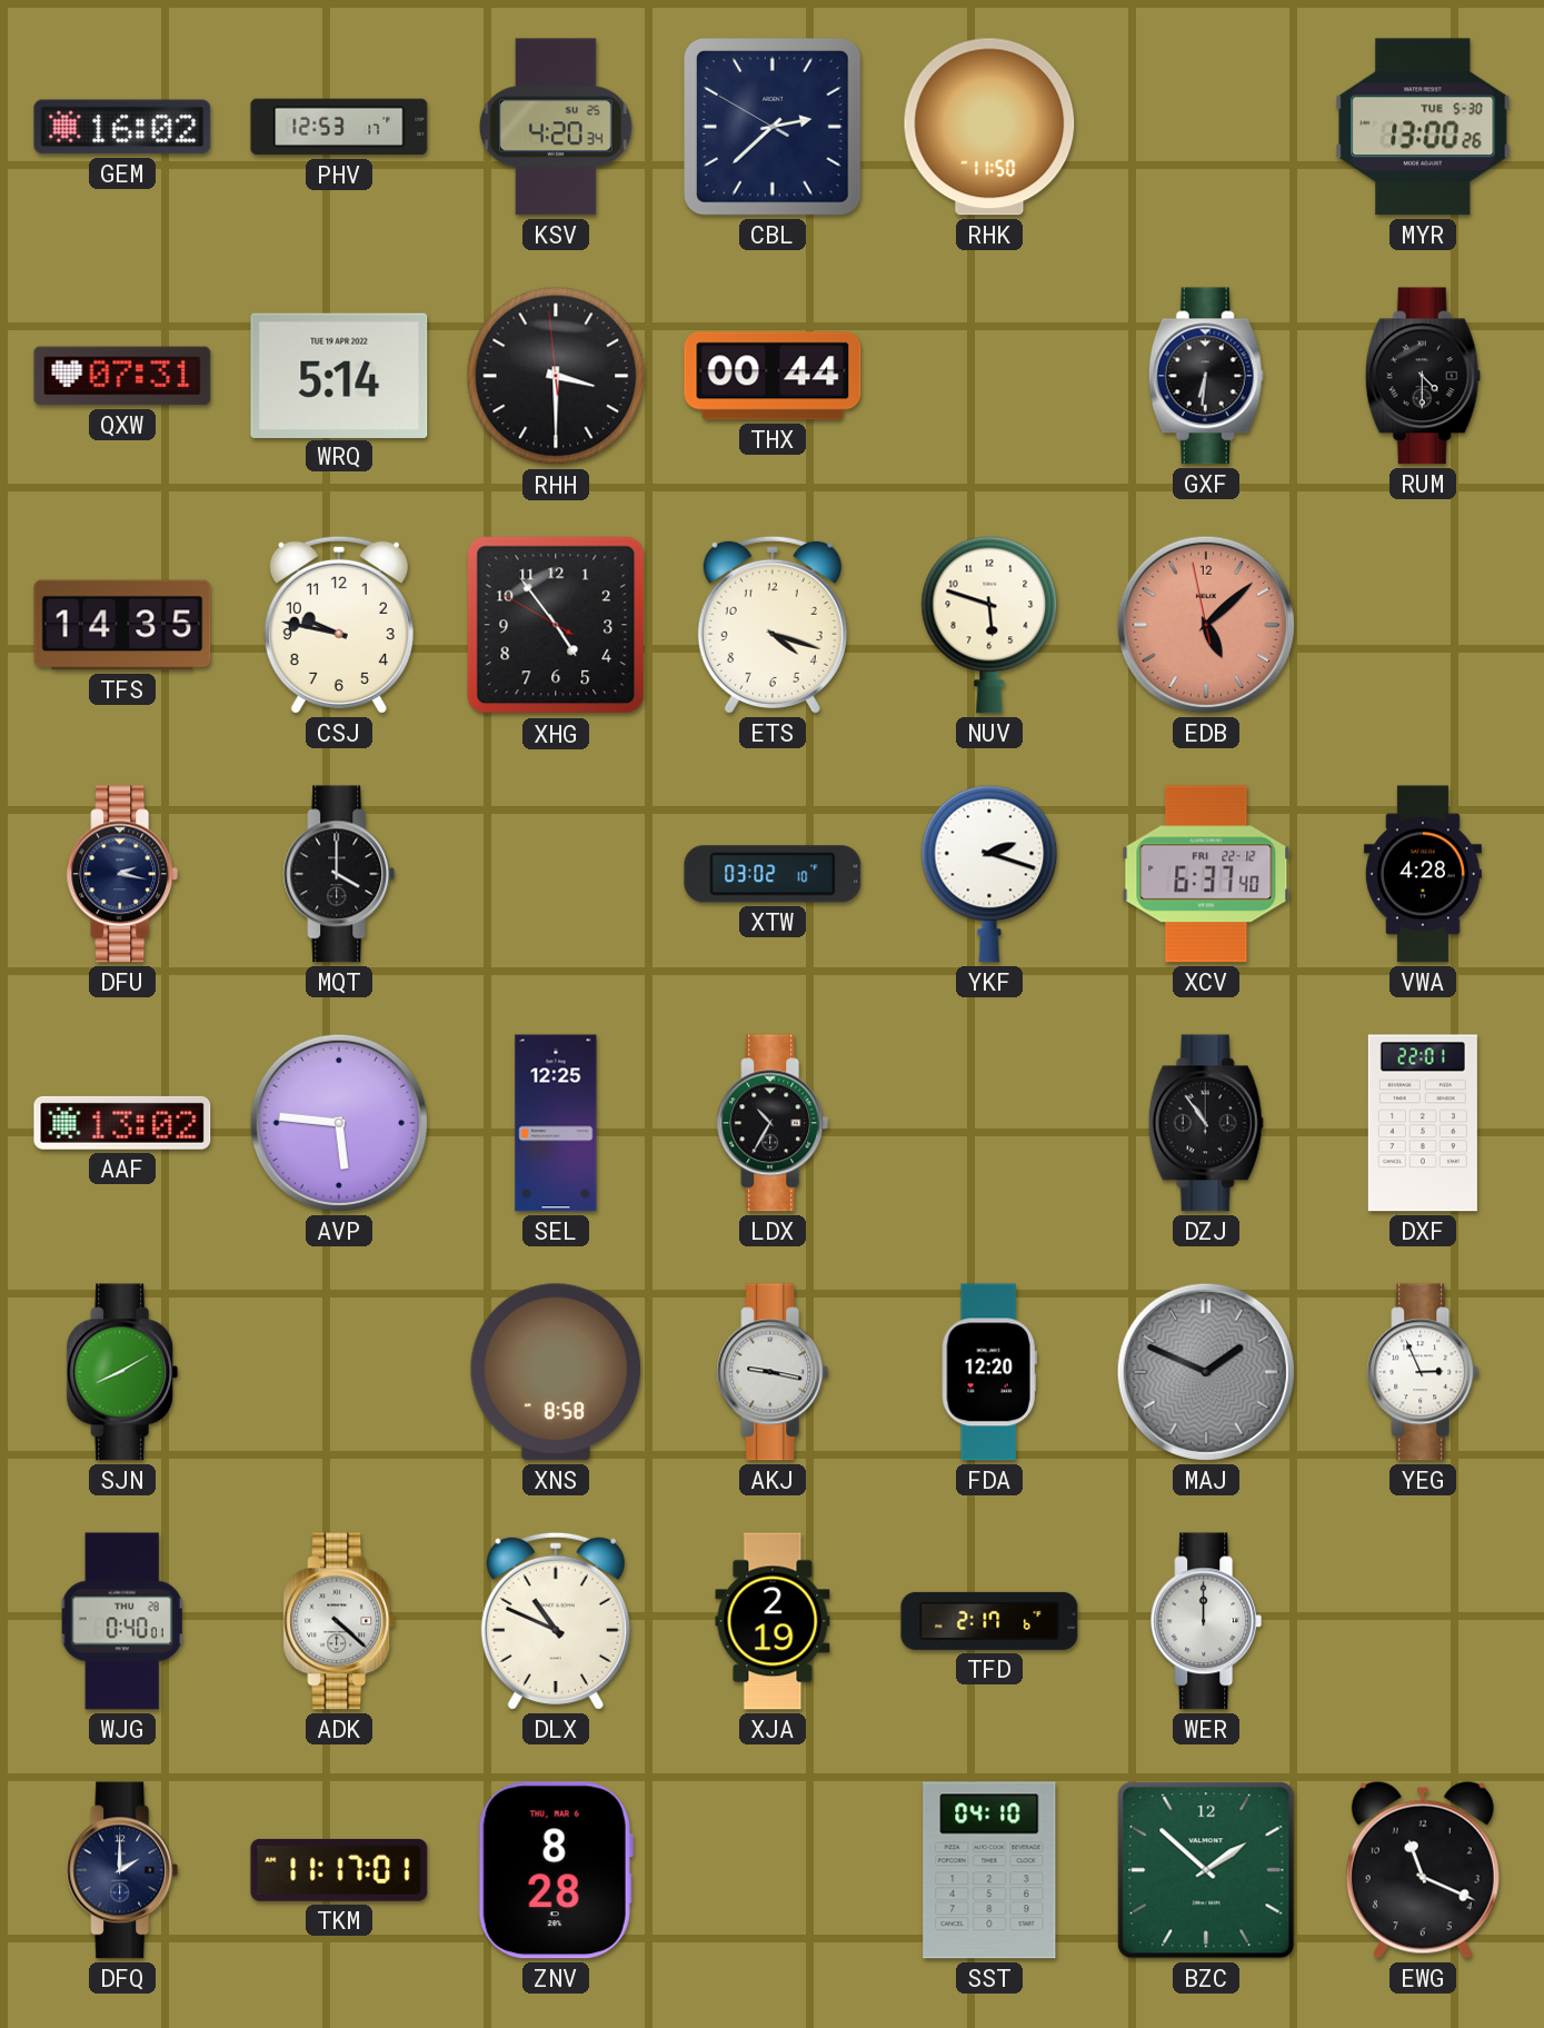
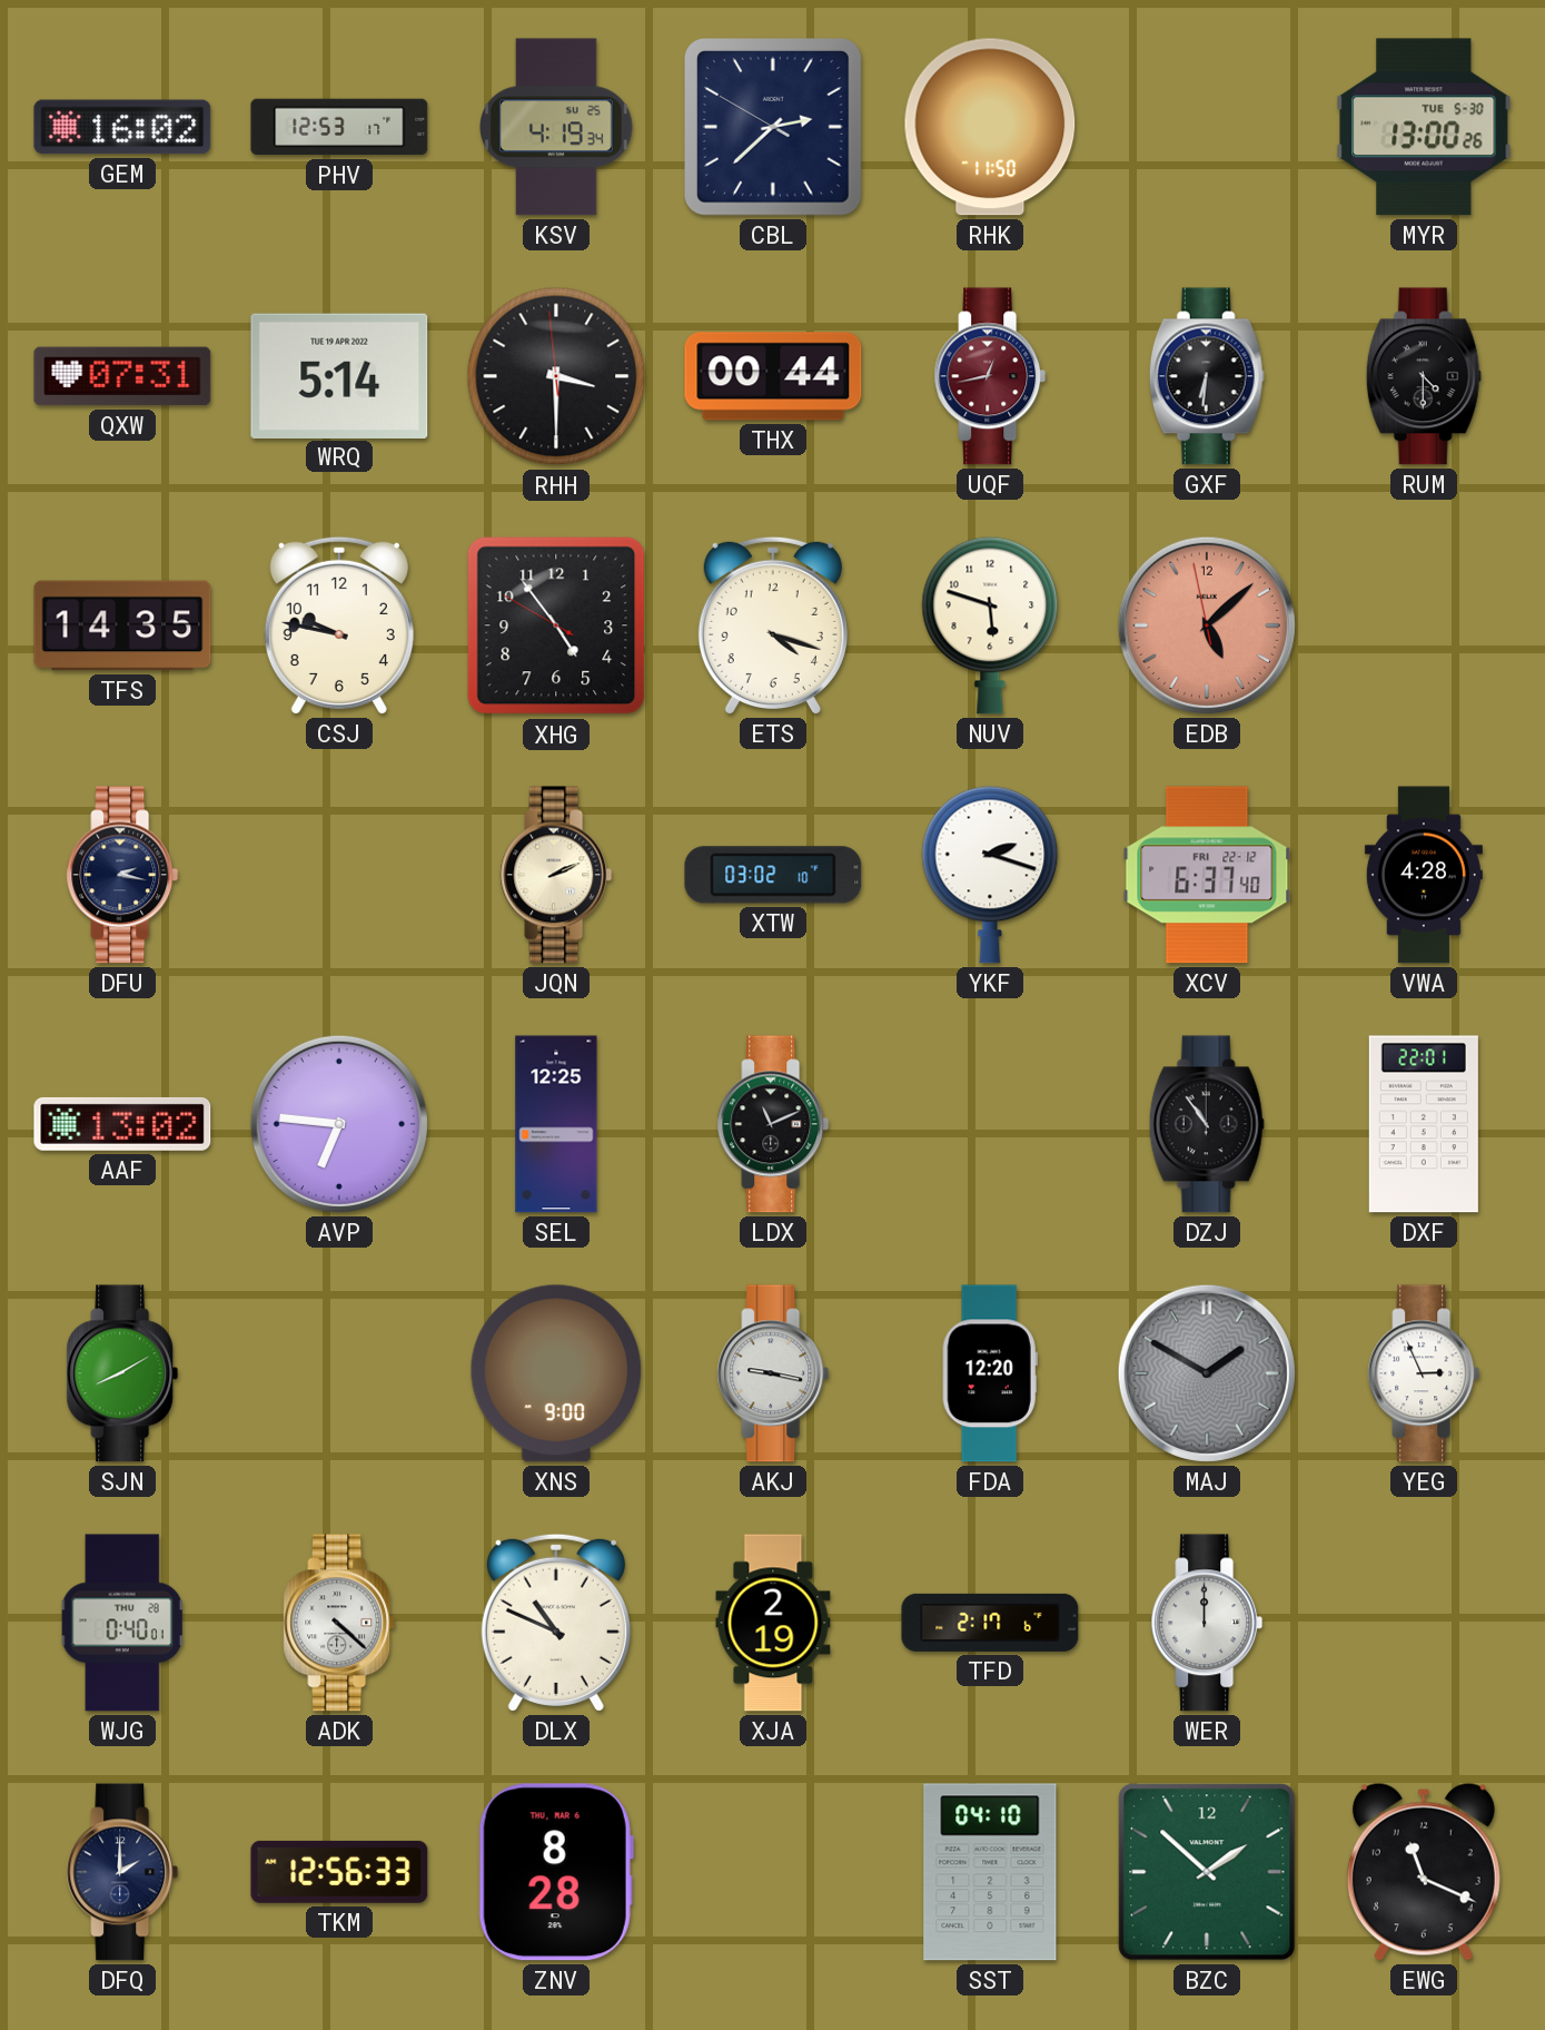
KSV: 4:20 -> 4:19 (556, 127)
UQF: none -> 12:43 (990, 376)
MQT: 4:00 -> none (339, 874)
JQN: none -> 2:11 (556, 875)
AVP: 5:46 -> 6:46 (339, 1124)
LDX: 10:35 -> 11:11 (773, 1124)
XNS: 8:58 -> 9:00 (556, 1373)
MAJ: 1:49 -> 1:50 (1207, 1373)
TKM: 11:17 -> 12:56 (339, 1872)
